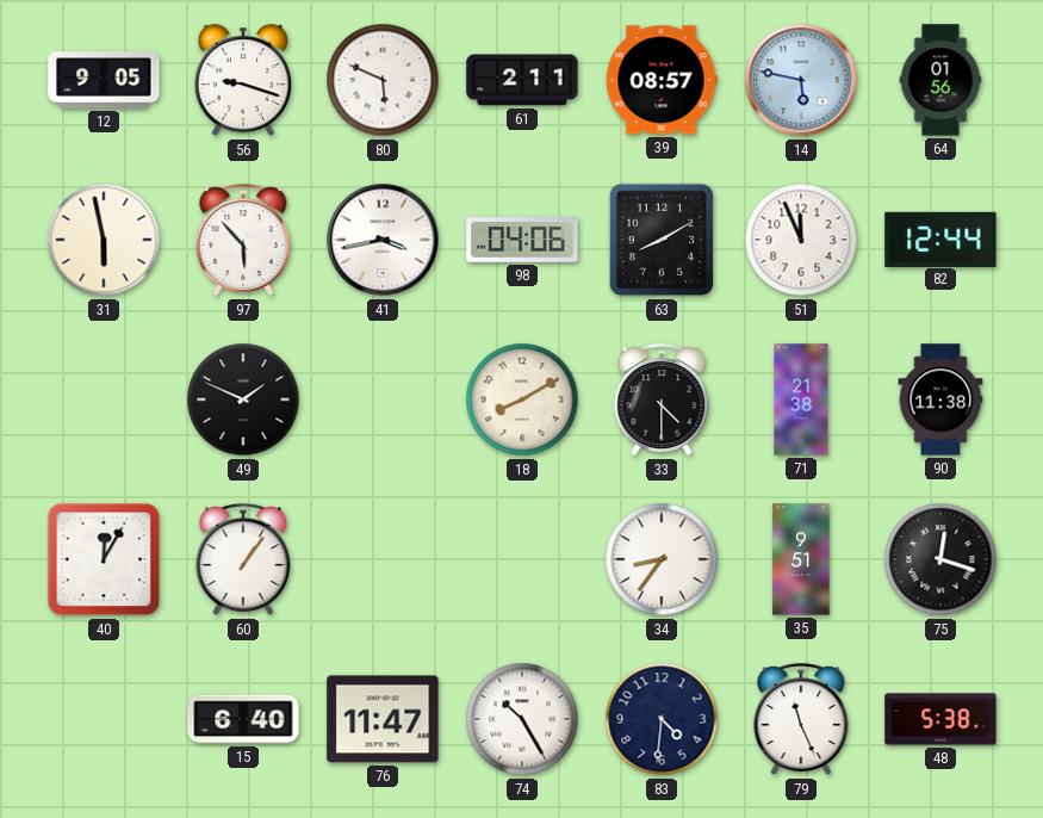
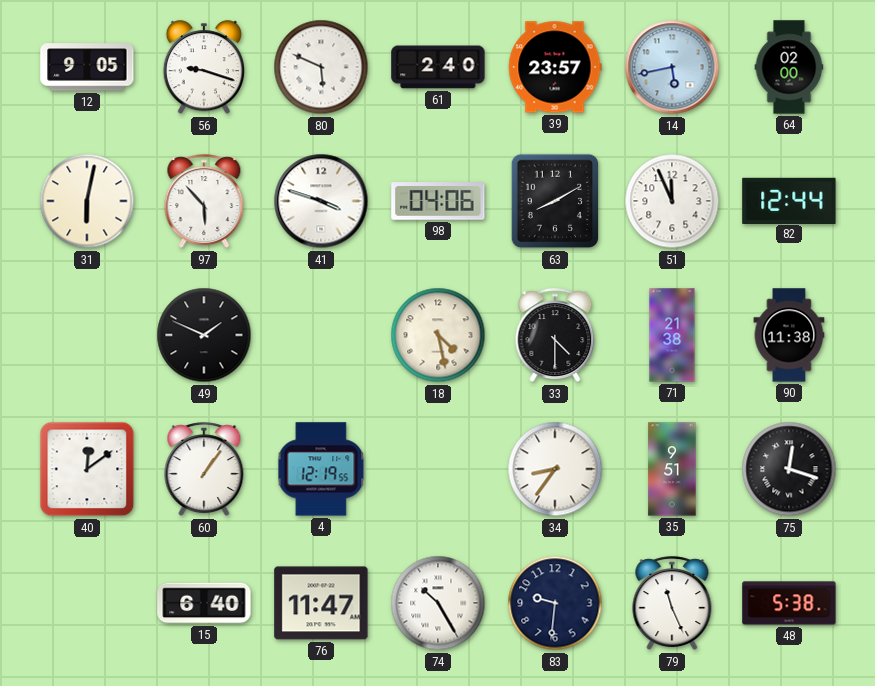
61: 2:11 -> 2:40 (438, 67)
39: 08:57 -> 23:57 (555, 67)
14: 5:47 -> 5:43 (672, 67)
64: 01:56 -> 02:00 (789, 67)
31: 5:58 -> 6:02 (87, 201)
41: 3:43 -> 3:48 (321, 201)
18: 8:10 -> 4:28 (438, 335)
40: 12:05 -> 12:09 (87, 469)
4: none -> 12:19 (321, 469)
83: 4:31 -> 9:31 (555, 603)
